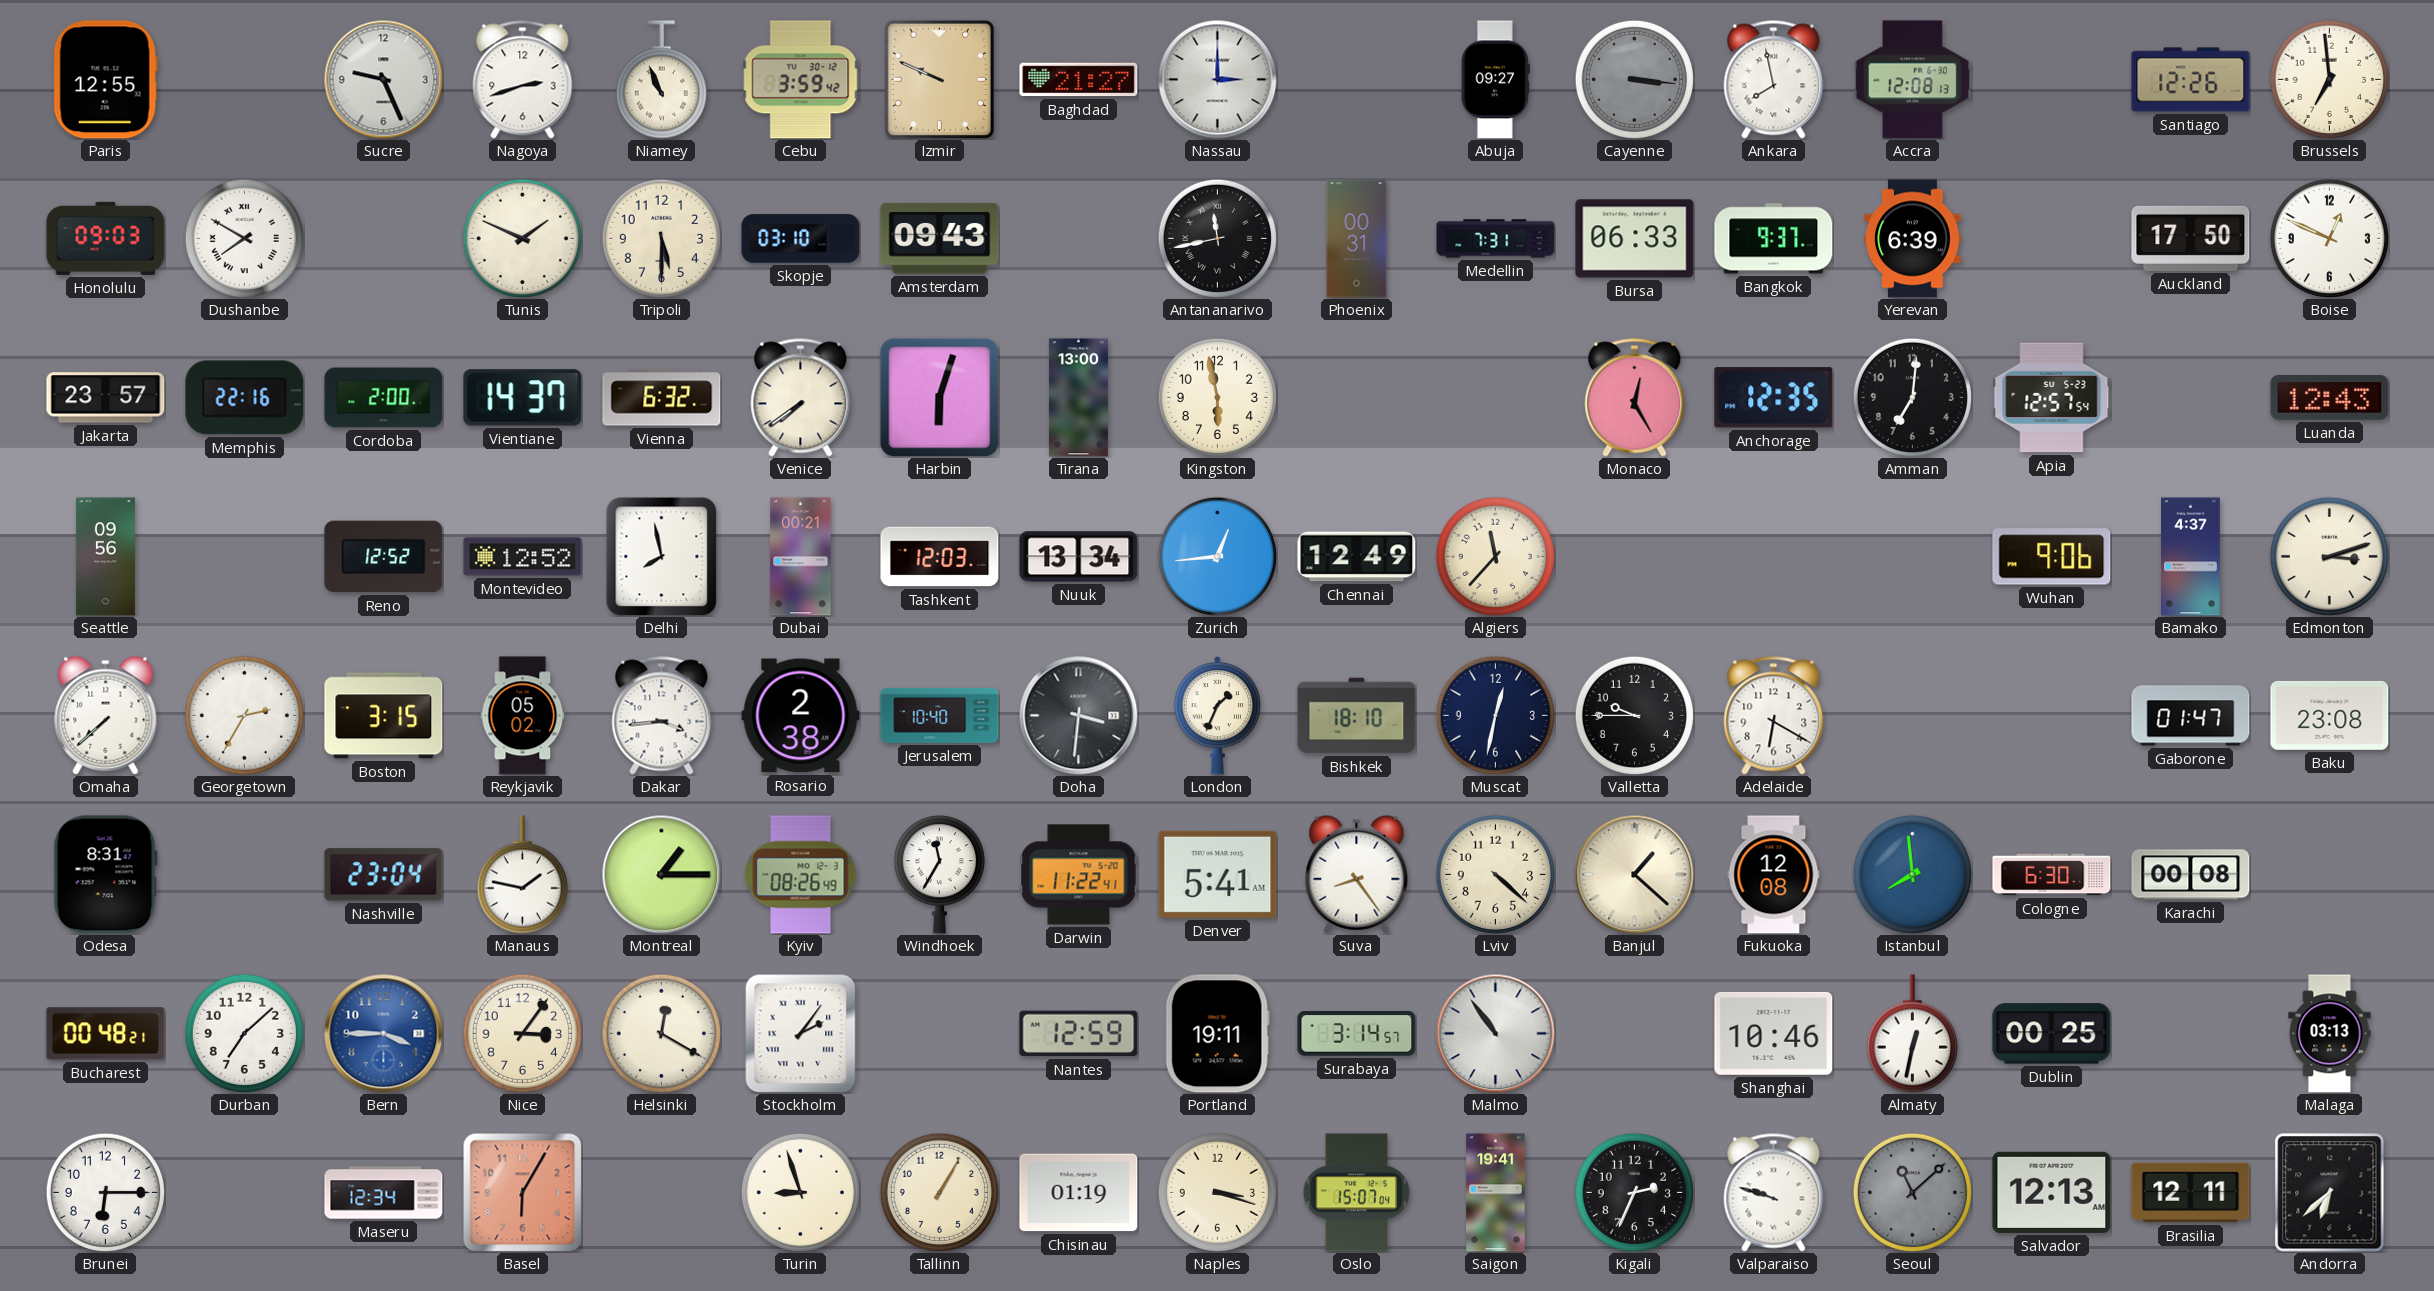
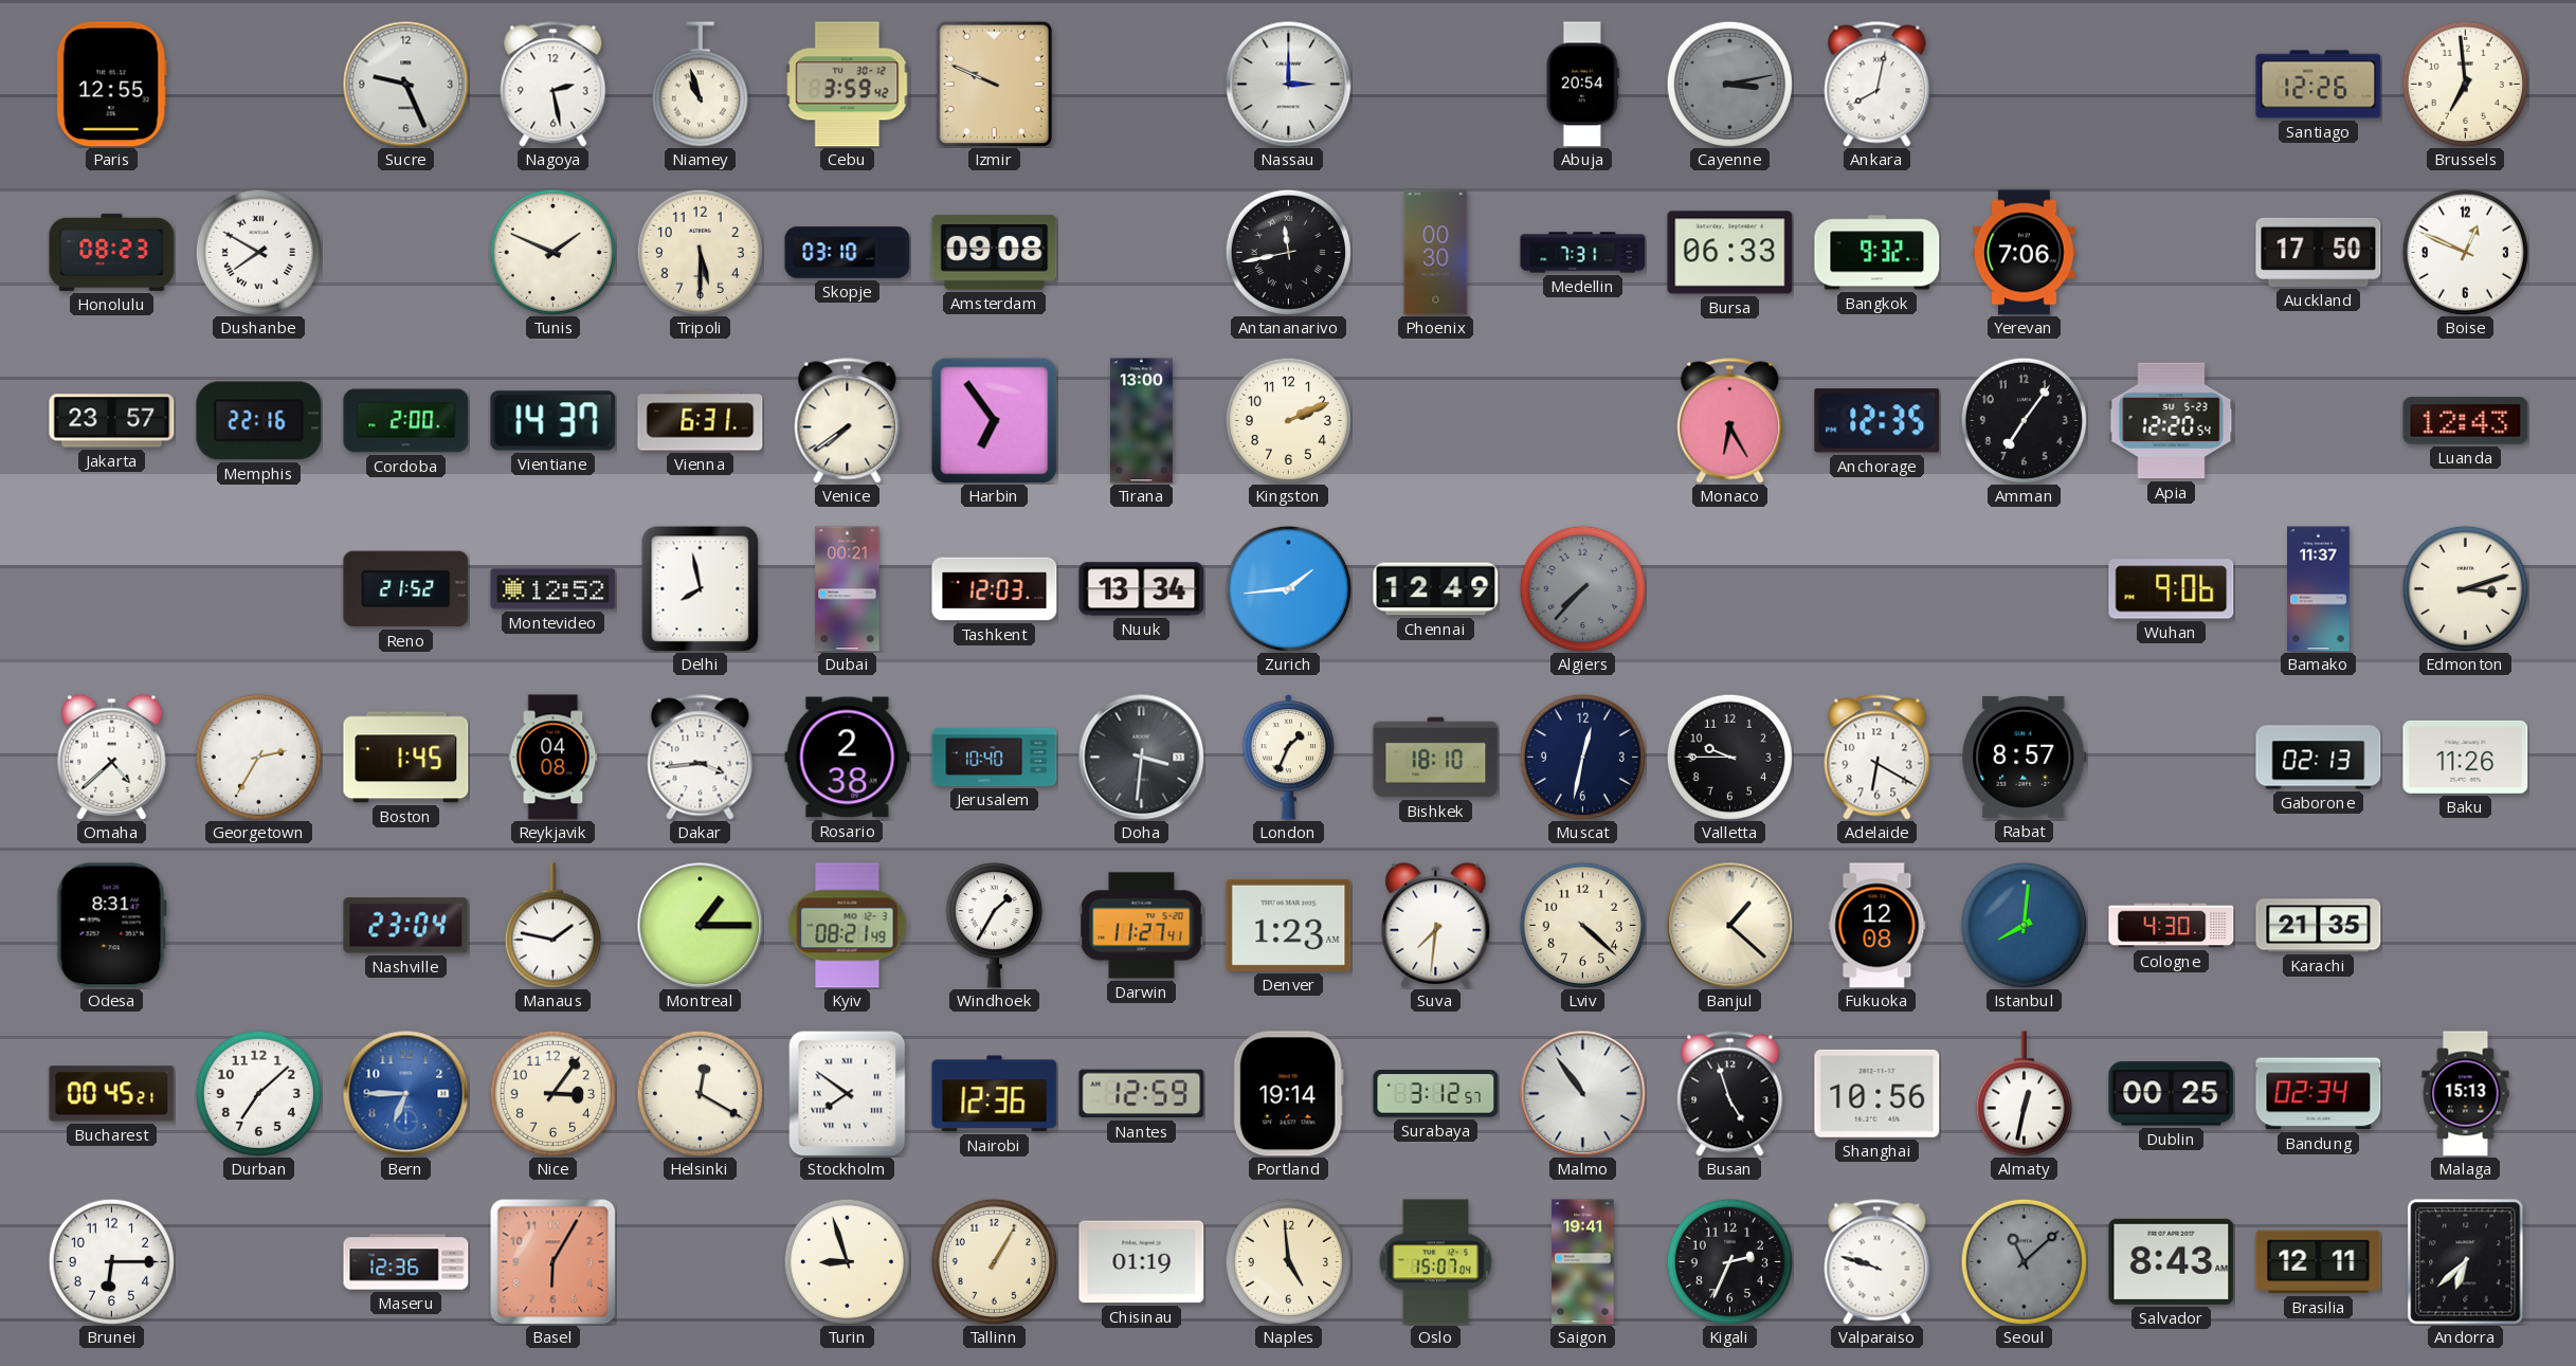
Nagoya: 2:42 -> 2:28 (554, 85)
Niamey: 10:56 -> 10:57 (700, 85)
Baghdad: 21:27 -> none (1079, 80)
Abuja: 09:27 -> 20:54 (1582, 85)
Cayenne: 3:16 -> 3:13 (1729, 84)
Ankara: 7:58 -> 8:02 (1877, 85)
Accra: 12:08 -> none (1912, 80)
Honolulu: 09:03 -> 08:23 (112, 252)
Amsterdam: 09:43 -> 09:08 (995, 253)
Phoenix: 00:31 -> 00:30 (1436, 253)
Bangkok: 9:37 -> 9:32 (1877, 253)
Yerevan: 6:39 -> 7:06 (2025, 253)
Vienna: 6:32 -> 6:31 (701, 421)
Harbin: 6:03 -> 6:54 (994, 420)
Kingston: 5:58 -> 2:11 (1288, 420)
Monaco: 12:25 -> 6:25 (1730, 421)
Amman: 7:01 -> 7:06 (2024, 420)
Apia: 12:57 -> 12:20 (2172, 421)
Seattle: 09:56 -> none (105, 557)
Reno: 12:52 -> 21:52 (406, 589)
Zurich: 12:44 -> 1:44 (1288, 588)
Algiers: 11:37 -> 7:37 (1582, 588)
Algiers dial: cream -> grey (1582, 588)
Bamako: 4:37 -> 11:37 (2319, 589)
Omaha: 7:38 -> 4:38 (112, 757)
Boston: 3:15 -> 1:45 (406, 758)
Reykjavik: 05:02 -> 04:08 (554, 758)
Rabat: none -> 8:57 (2025, 757)
Gaborone: 01:47 -> 02:13 (2319, 758)
Baku: 23:08 -> 11:26 (2466, 757)
Kyiv: 08:26 -> 08:21 (848, 926)
Windhoek: 11:35 -> 1:35 (994, 926)
Darwin: 11:22 -> 11:27 (1142, 926)
Denver: 5:41 -> 1:23 (1289, 925)
Suva: 8:24 -> 7:31 (1436, 925)
Istanbul: 7:59 -> 8:01 (2024, 925)
Cologne: 6:30 -> 4:30 (2172, 926)
Karachi: 00:08 -> 21:35 (2319, 926)
Bucharest: 00:48 -> 00:45 (112, 1094)
Bern: 3:45 -> 6:45 (406, 1094)
Stockholm: 2:06 -> 7:51 (848, 1093)
Nairobi: none -> 12:36 (995, 1094)
Portland: 19:11 -> 19:14 (1288, 1094)
Surabaya: 3:14 -> 3:12 (1436, 1094)
Busan: none -> 4:57 (1730, 1094)
Shanghai: 10:46 -> 10:56 (1877, 1093)
Bandung: none -> 02:34 (2319, 1094)
Malaga: 03:13 -> 15:13 (2466, 1094)
Maseru: 12:34 -> 12:36 (406, 1262)
Naples: 3:18 -> 4:59 (1288, 1261)
Salvador: 12:13 -> 8:43 (2172, 1261)
